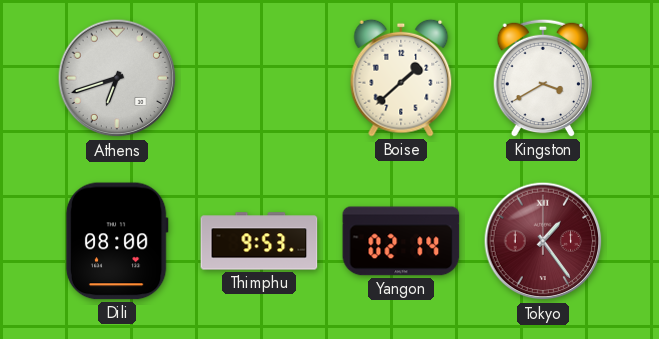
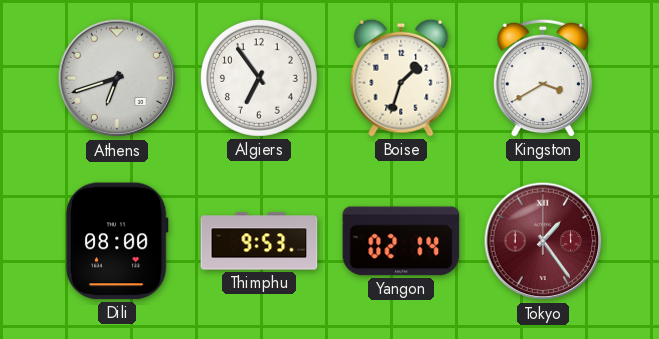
Algiers: none -> 6:54 (259, 78)
Boise: 1:38 -> 1:33 (401, 78)
